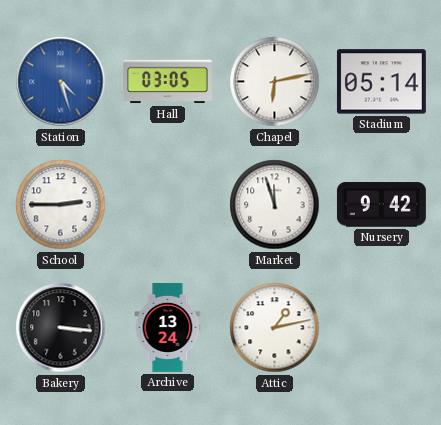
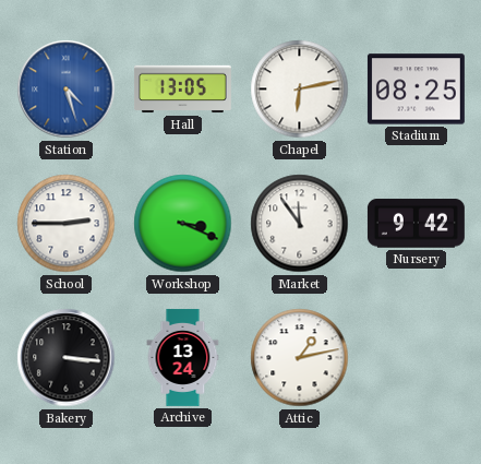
Hall: 03:05 -> 13:05 (182, 90)
Stadium: 05:14 -> 08:25 (416, 90)
Workshop: none -> 3:19 (183, 224)
Market: 11:57 -> 11:54 (300, 224)
